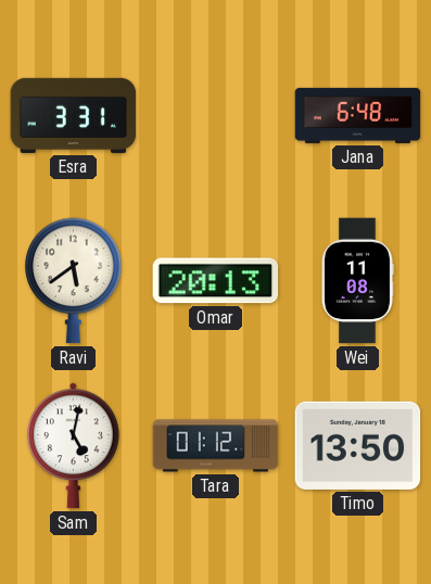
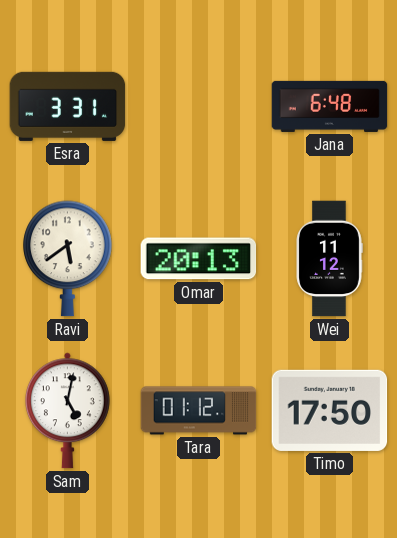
Wei: 11:08 -> 11:12 (329, 259)
Timo: 13:50 -> 17:50 (330, 410)
